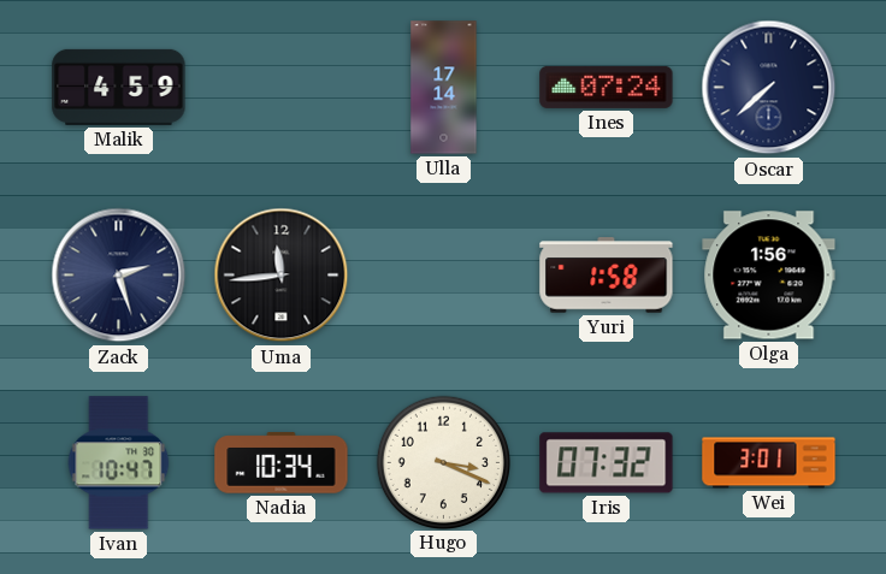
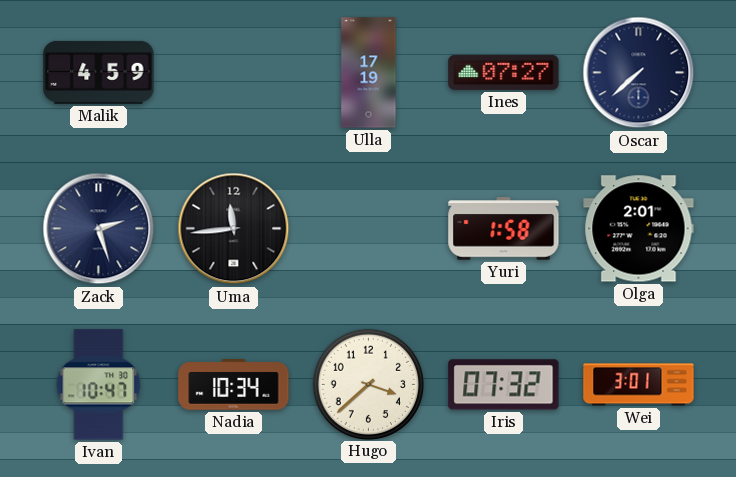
Ulla: 17:14 -> 17:19 (369, 73)
Ines: 07:24 -> 07:27 (504, 72)
Olga: 1:56 -> 2:01 (639, 229)
Hugo: 3:19 -> 3:38 (368, 384)
